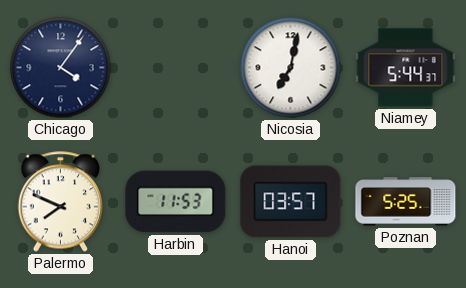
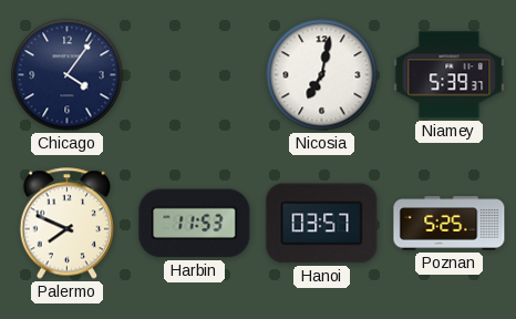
Niamey: 5:44 -> 5:39 (450, 75)
